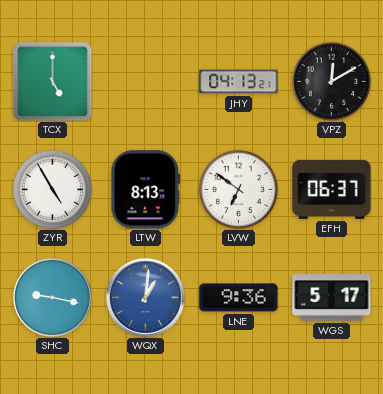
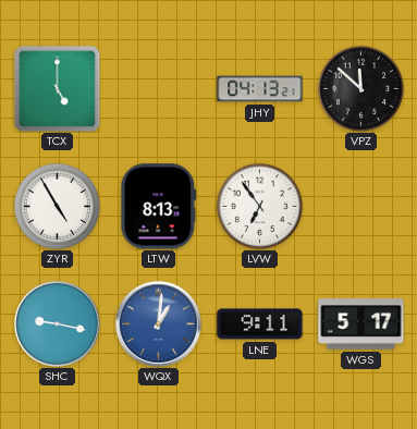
VPZ: 12:10 -> 11:52 (360, 88)
LVW: 6:51 -> 6:54 (259, 206)
EFH: 06:37 -> none (332, 189)
LNE: 9:36 -> 9:11 (260, 324)
